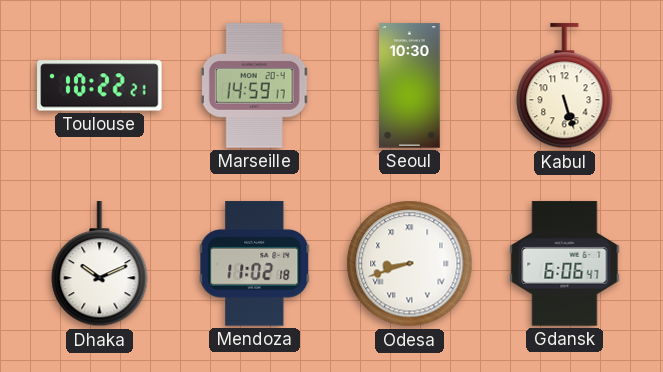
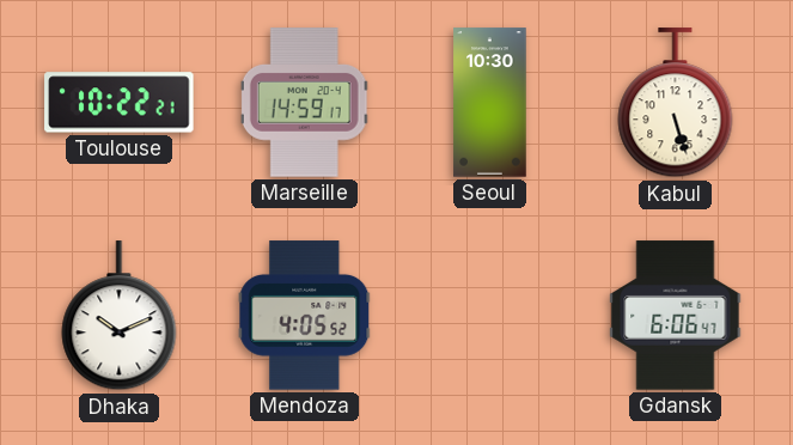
Mendoza: 11:02 -> 4:05 (305, 316)
Odesa: 8:42 -> none (410, 264)
